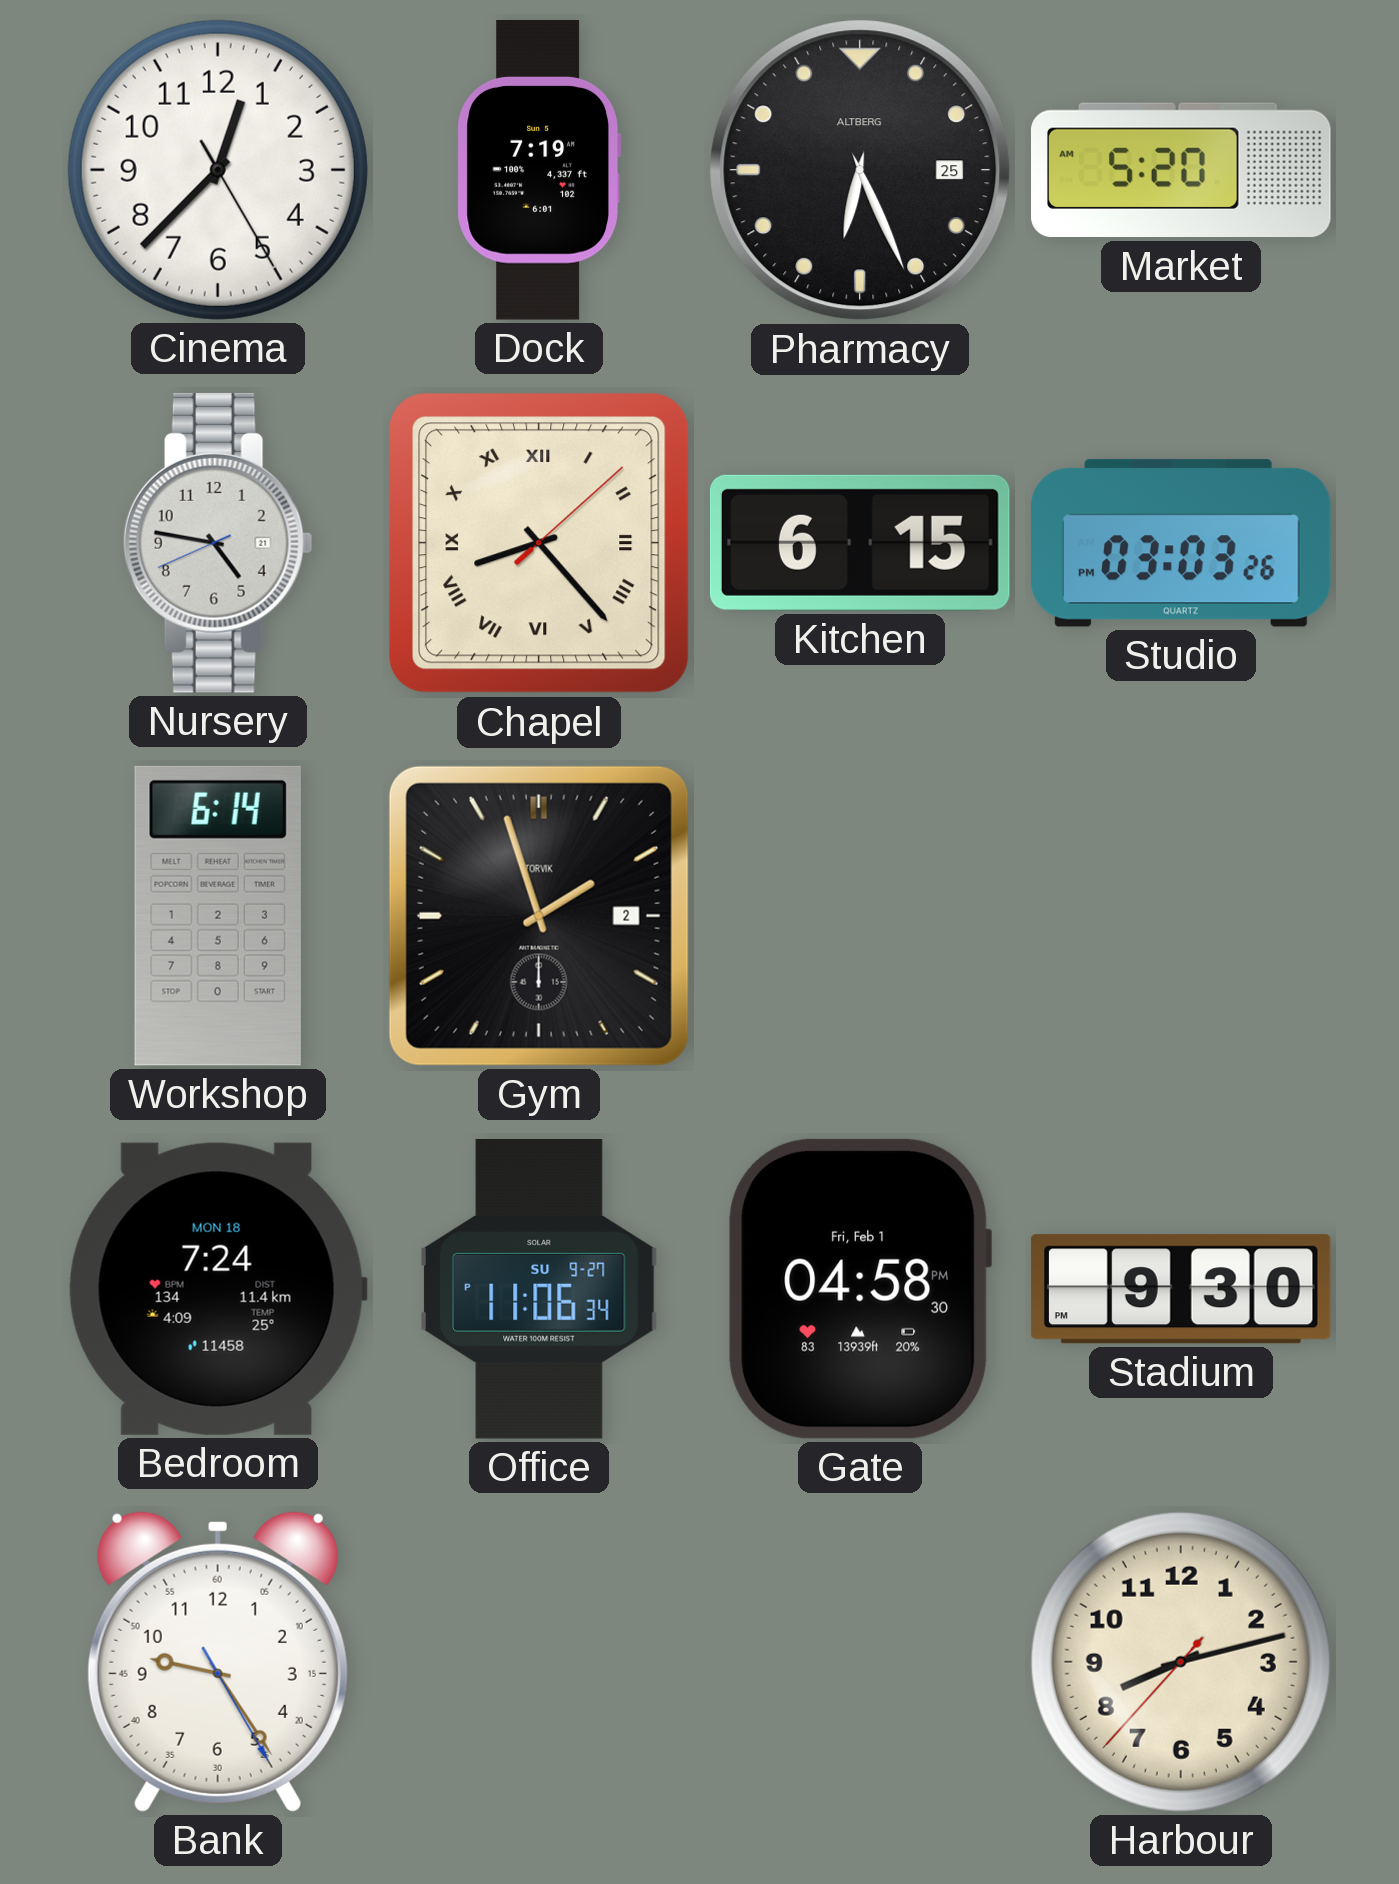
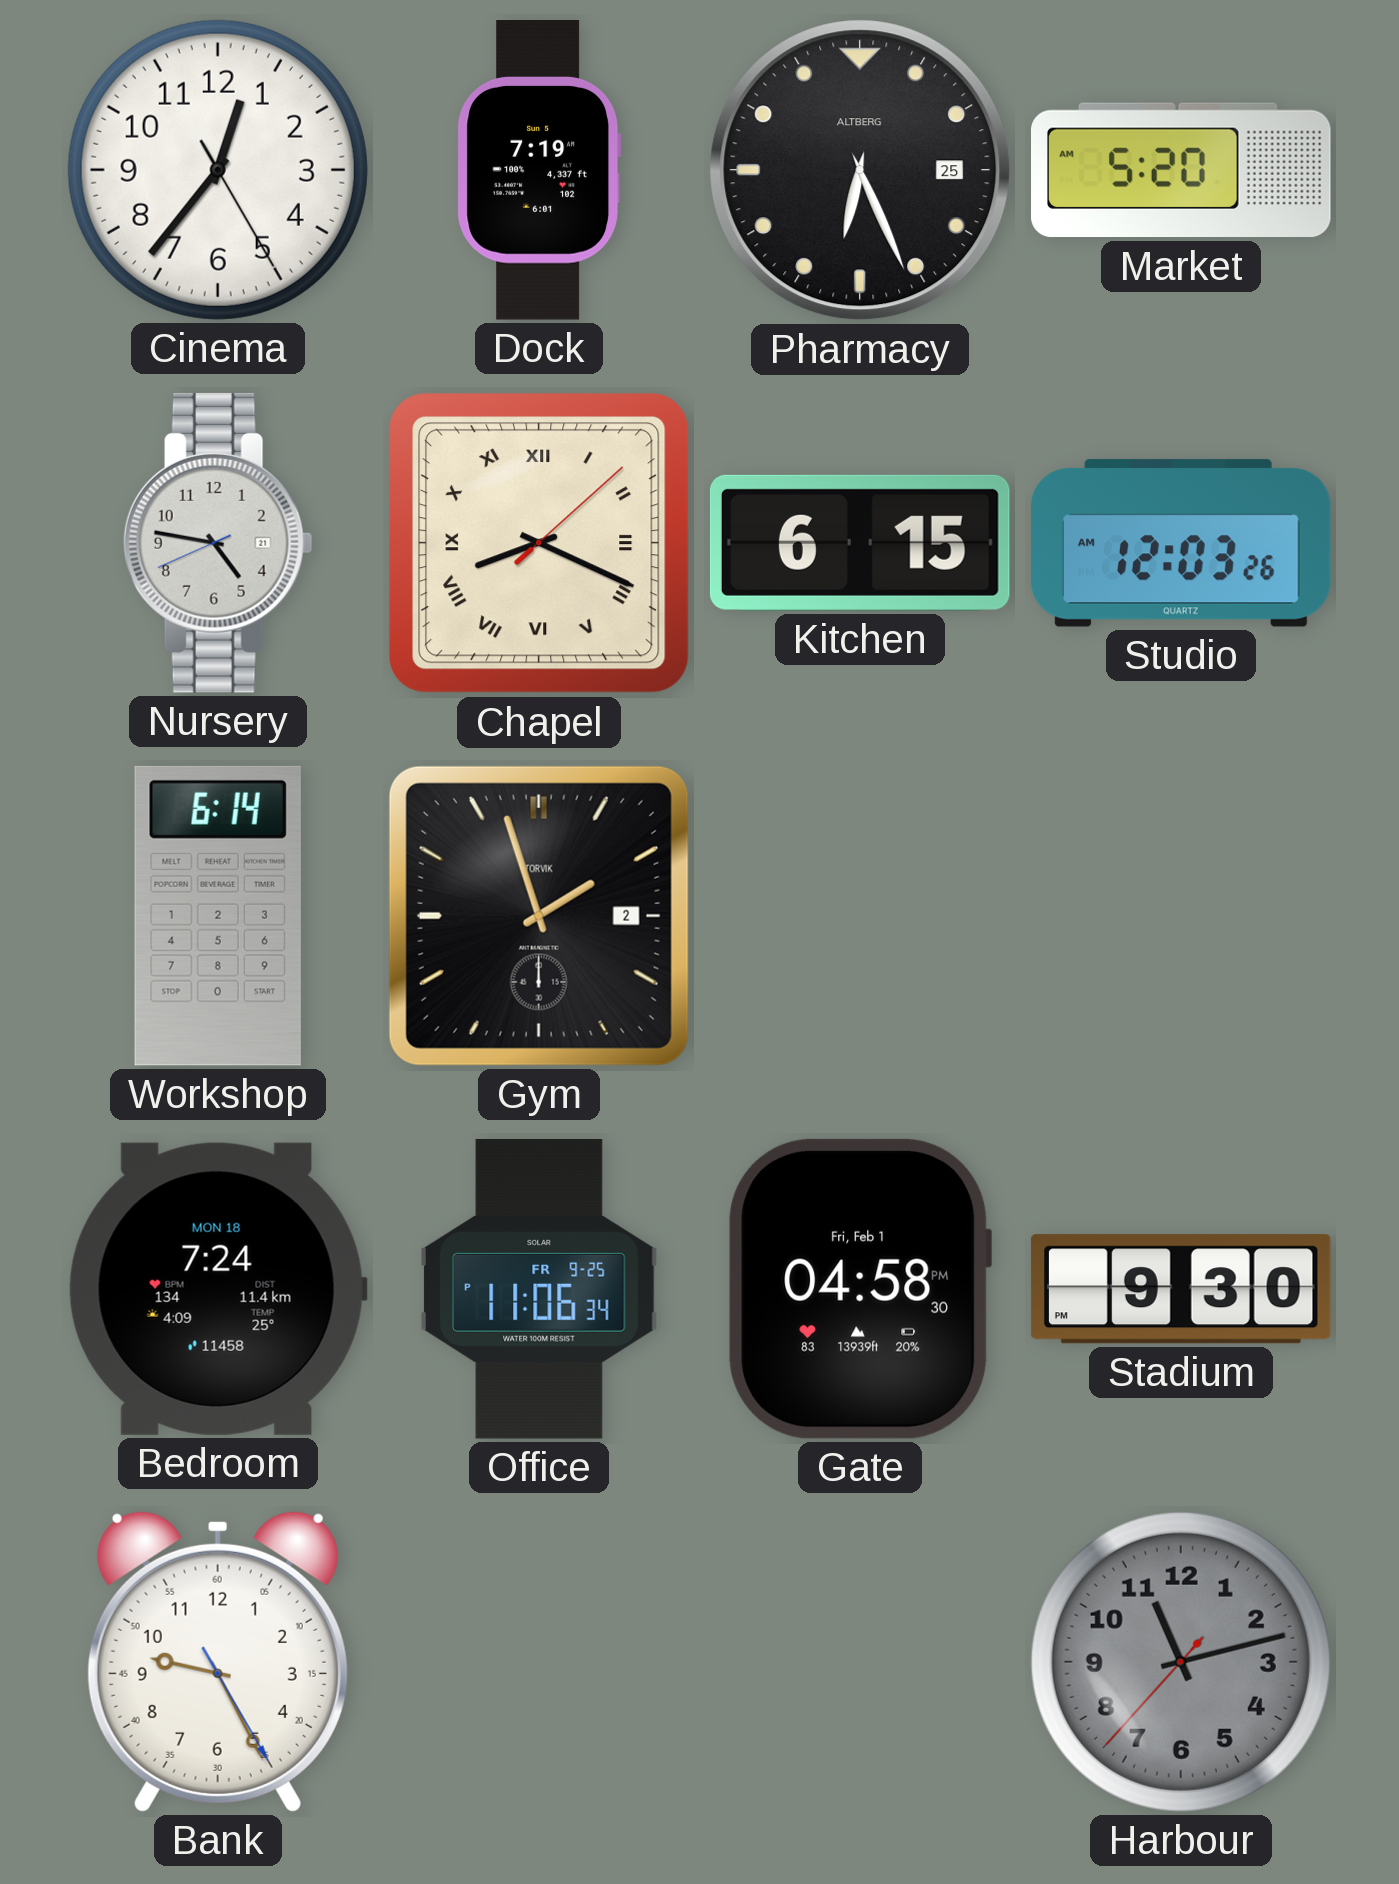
Cinema: 12:37 -> 12:36 (218, 170)
Chapel: 8:23 -> 8:19 (539, 543)
Studio: 03:03 -> 12:03 (1181, 543)
Office date: SU 9-27 -> FR 9-25 (539, 1290)
Bank: 9:24 -> 9:25 (218, 1662)
Harbour: 8:12 -> 11:12 (1181, 1662)
Harbour dial: cream -> grey (1181, 1662)
